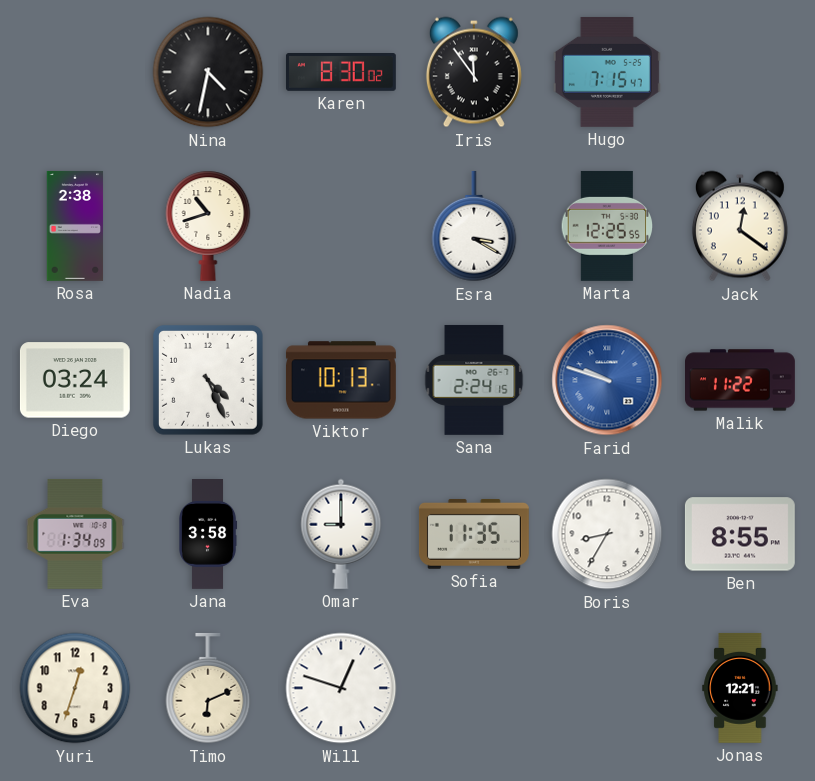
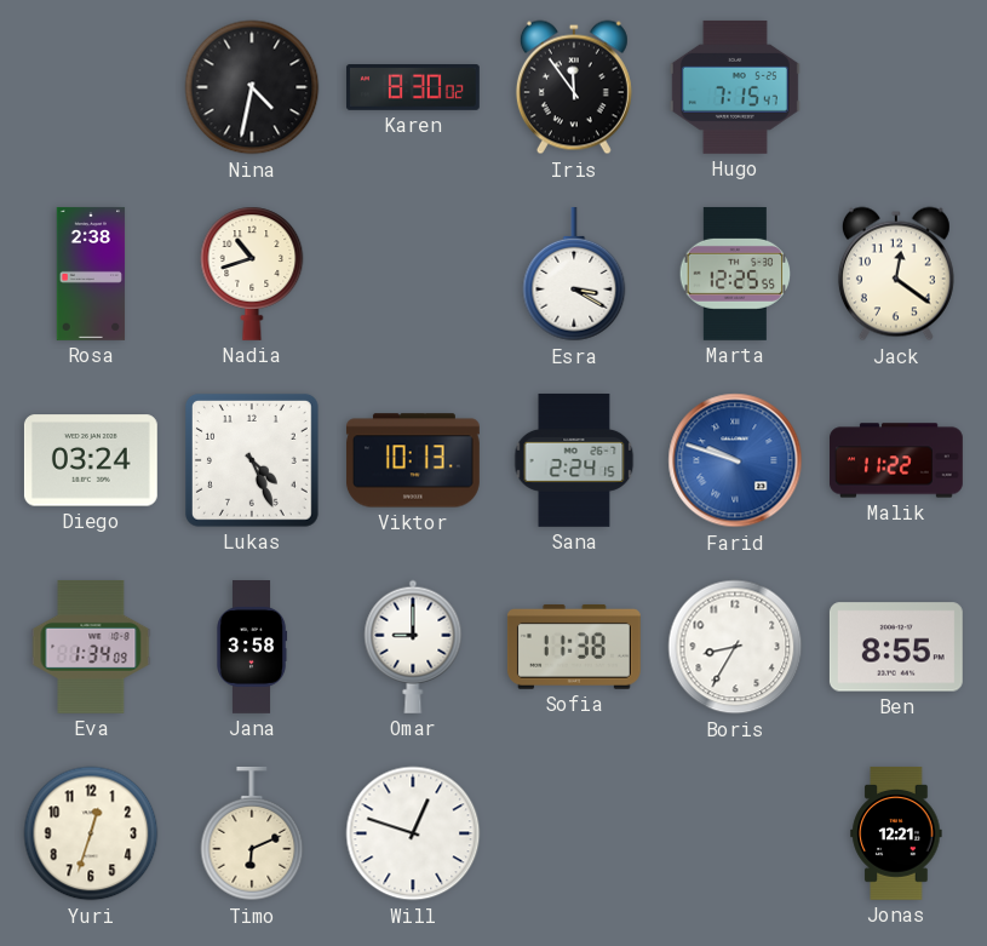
Sofia: 11:35 -> 11:38 (574, 647)
